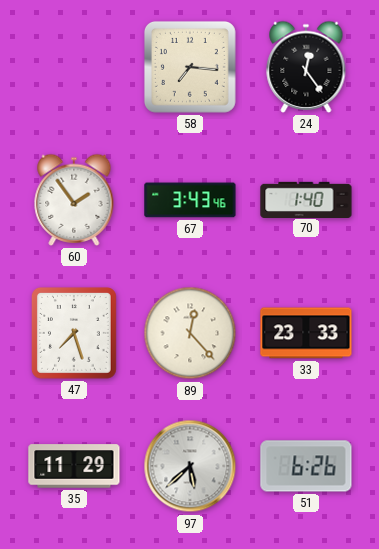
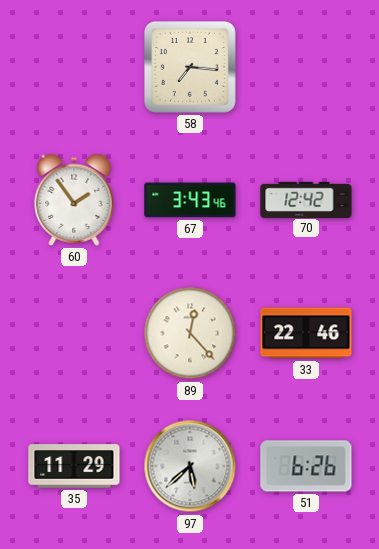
24: 12:24 -> none (306, 67)
70: 1:40 -> 12:42 (306, 199)
47: 7:27 -> none (74, 334)
33: 23:33 -> 22:46 (306, 333)
